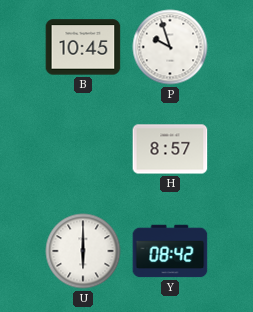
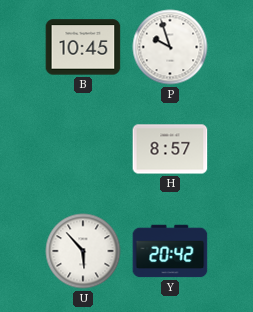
U: 6:00 -> 5:53 (83, 251)
Y: 08:42 -> 20:42 (170, 251)
